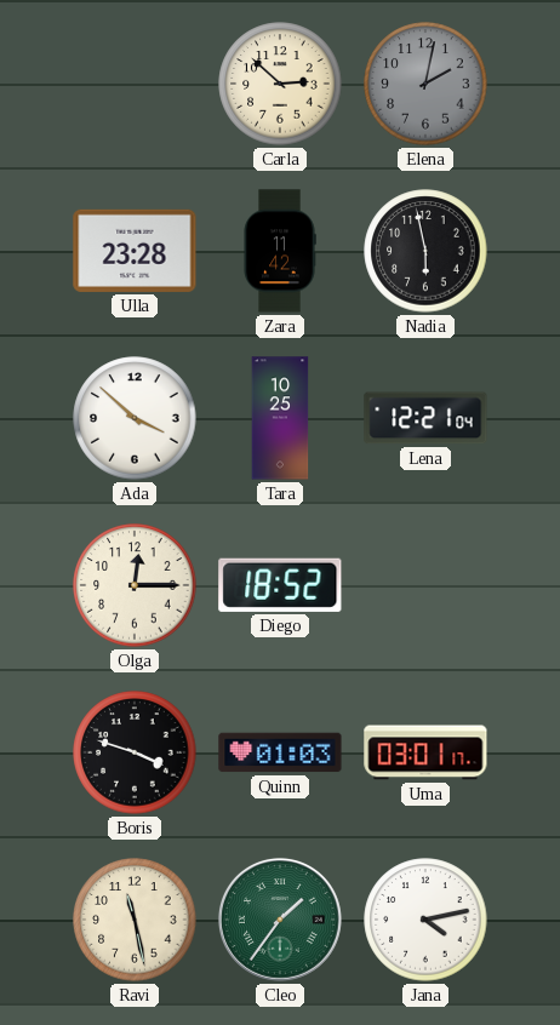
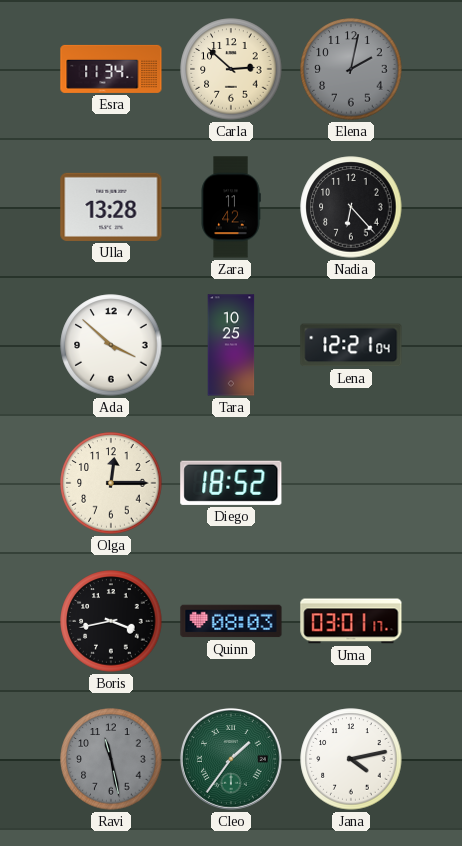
Esra: none -> 11:34 (111, 69)
Ulla: 23:28 -> 13:28 (111, 207)
Nadia: 5:58 -> 6:23 (351, 207)
Boris: 3:48 -> 3:43 (111, 621)
Quinn: 01:03 -> 08:03 (231, 621)
Ravi dial: cream -> grey (111, 759)
